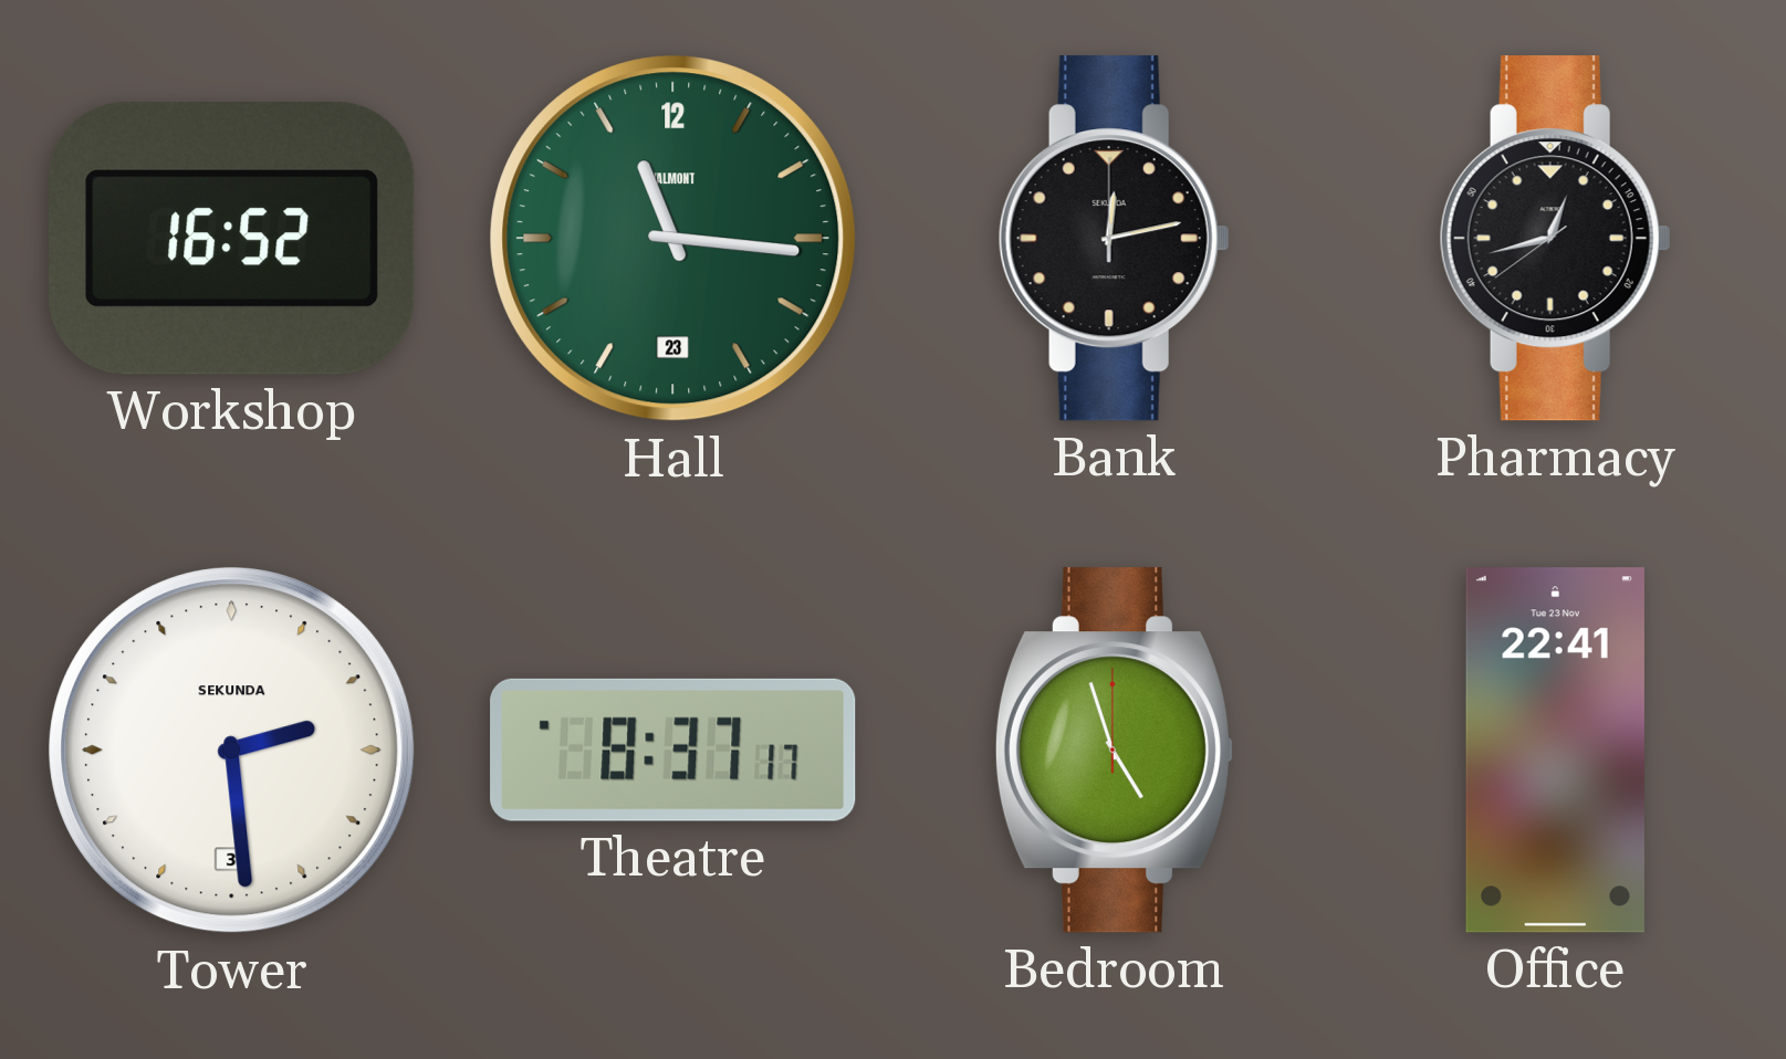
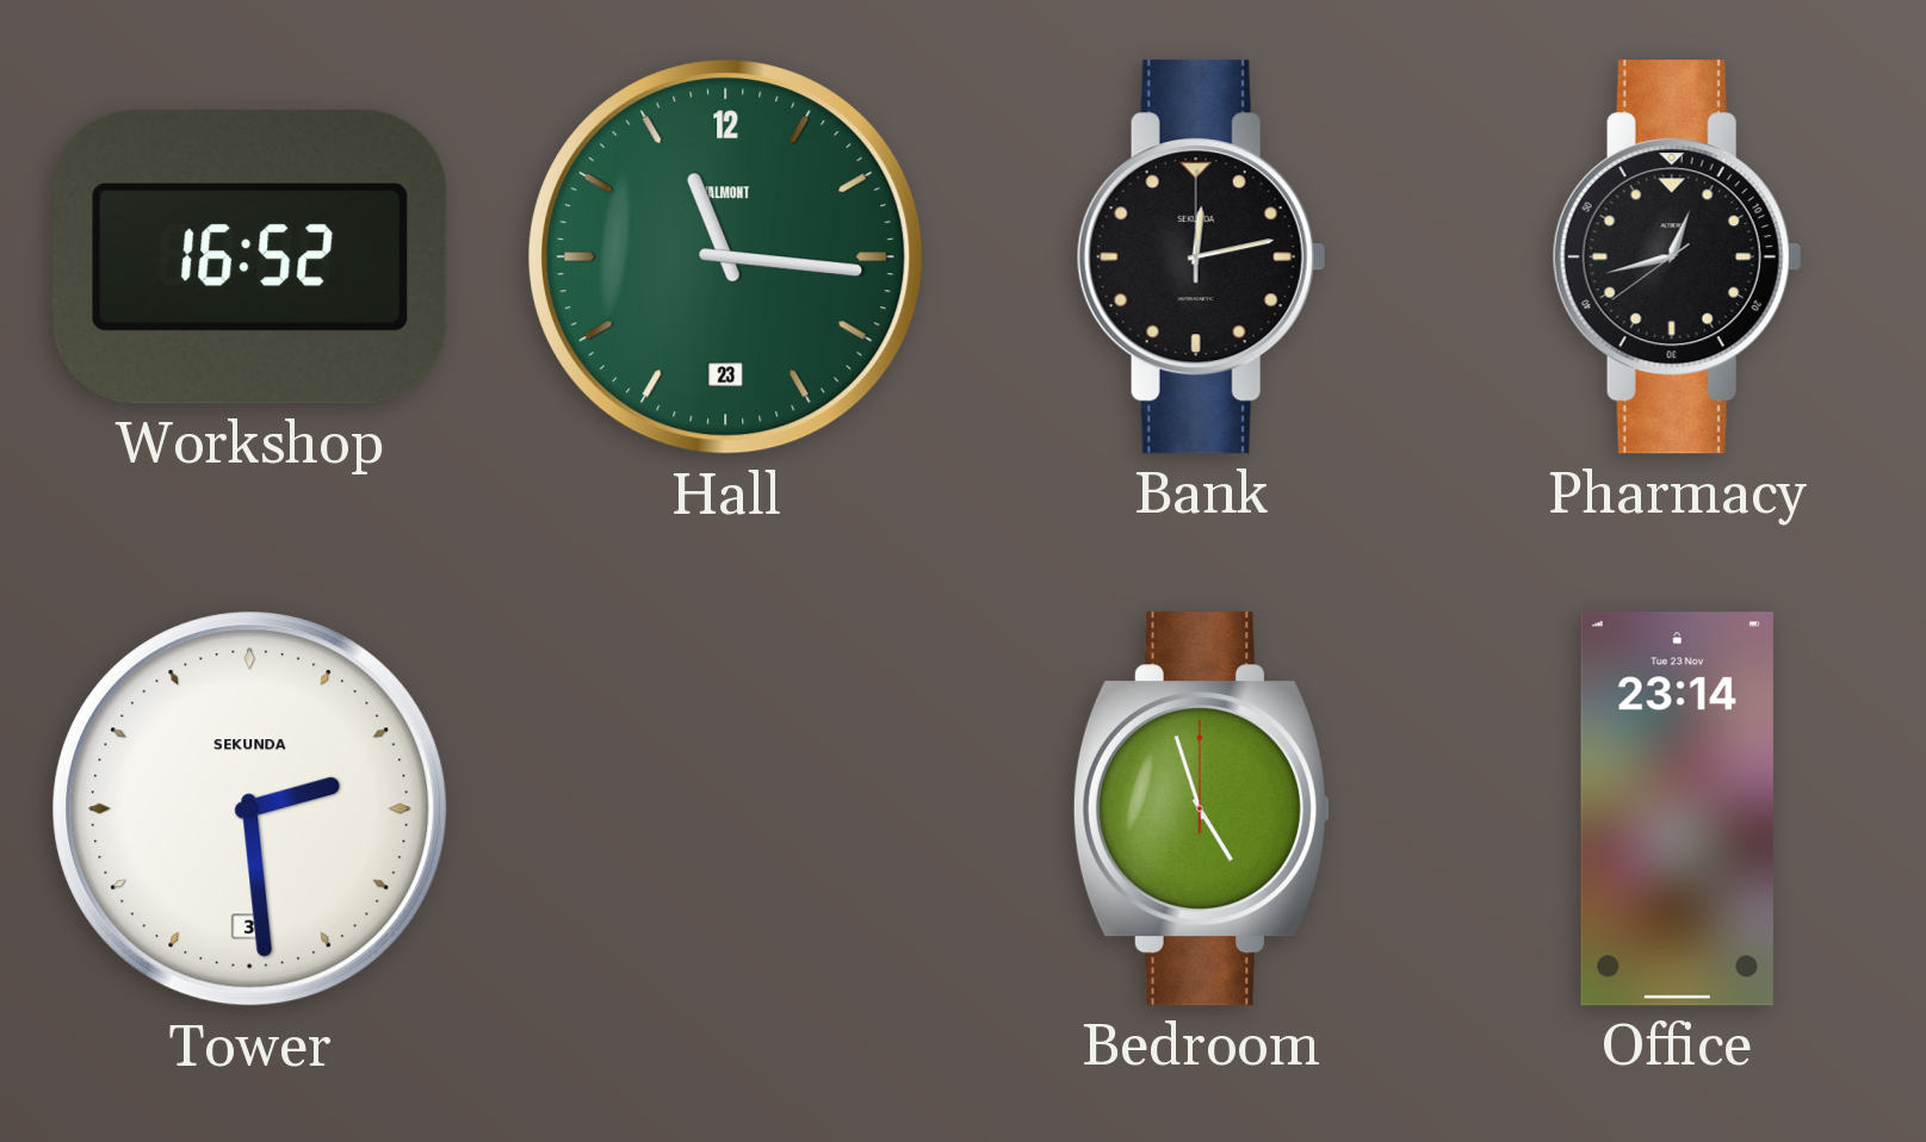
Theatre: 8:37 -> none (673, 749)
Office: 22:41 -> 23:14 (1677, 809)
